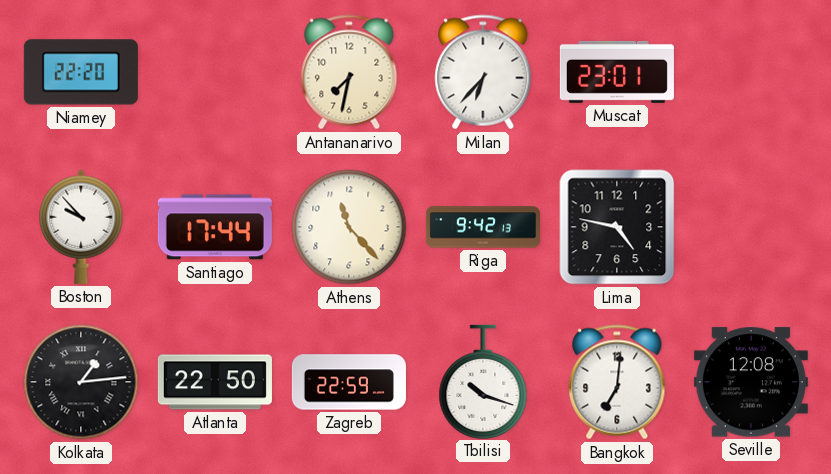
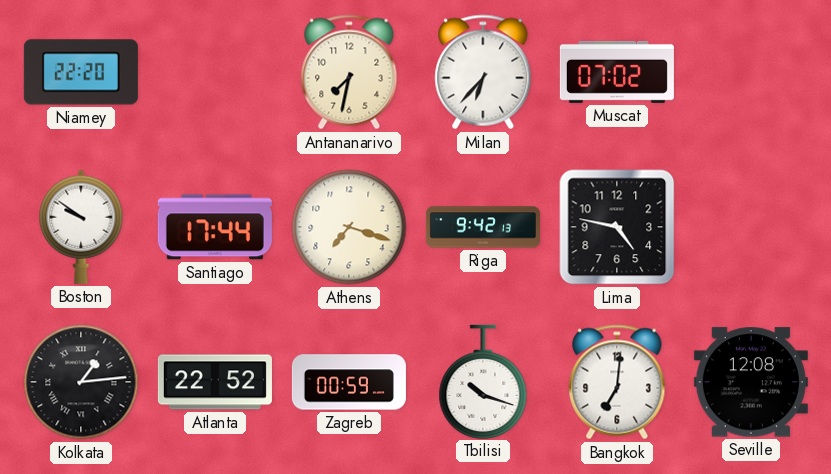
Muscat: 23:01 -> 07:02 (617, 72)
Boston: 9:53 -> 9:51 (81, 227)
Athens: 11:23 -> 7:18 (349, 227)
Atlanta: 22:50 -> 22:52 (215, 382)
Zagreb: 22:59 -> 00:59 (349, 382)
